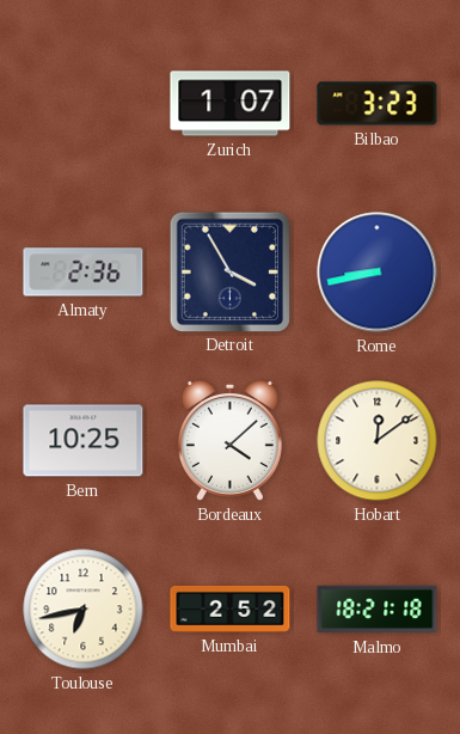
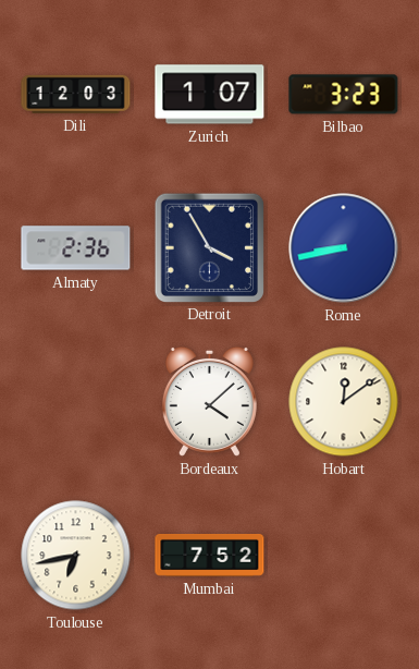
Dili: none -> 12:03 (76, 94)
Bern: 10:25 -> none (84, 441)
Mumbai: 2:52 -> 7:52 (210, 555)
Malmo: 18:21 -> none (378, 610)
